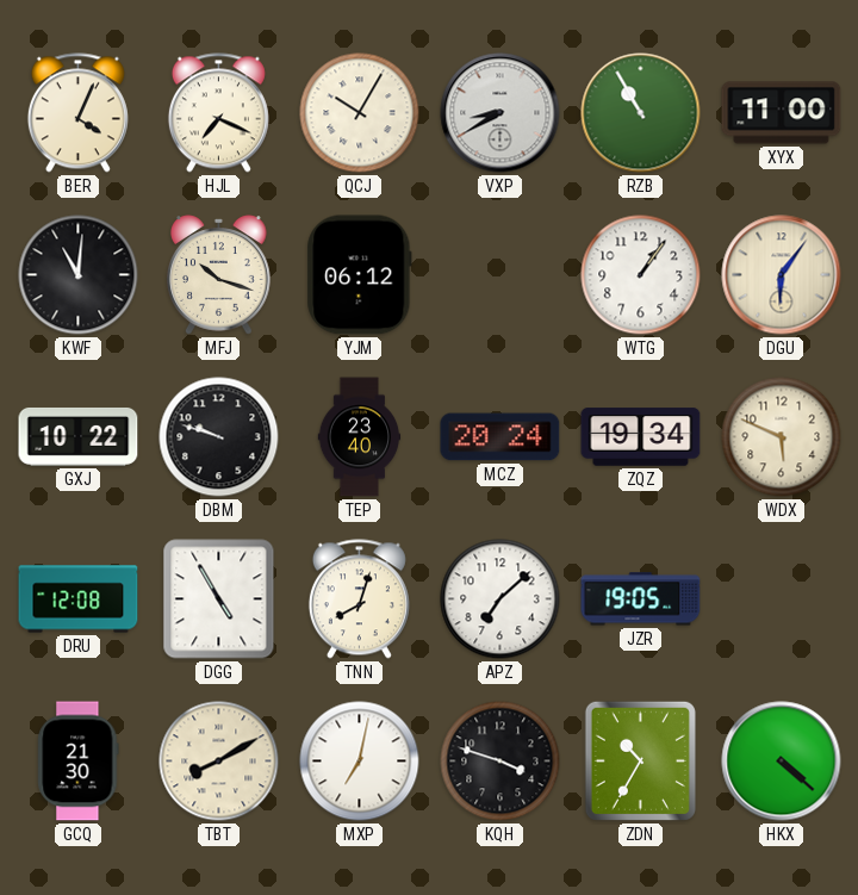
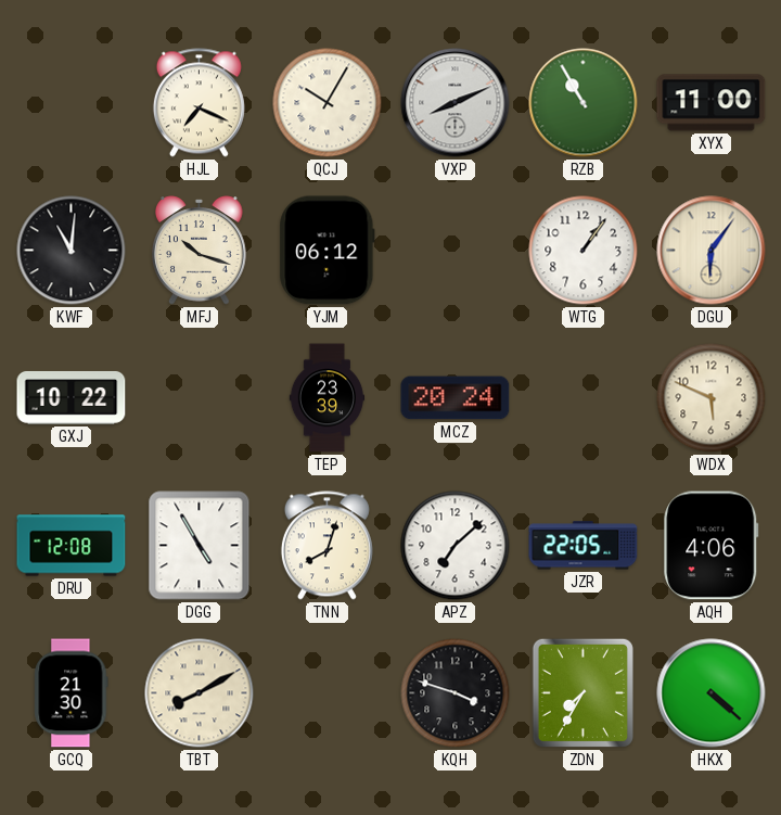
BER: 4:04 -> none (77, 113)
VXP: 8:40 -> 8:11 (456, 103)
DBM: 9:48 -> none (219, 437)
TEP: 23:40 -> 23:39 (328, 398)
ZQZ: 19:34 -> none (641, 437)
JZR: 19:05 -> 22:05 (584, 546)
AQH: none -> 4:06 (712, 546)
MXP: 7:02 -> none (360, 762)
ZDN: 10:35 -> 7:35 (582, 692)
